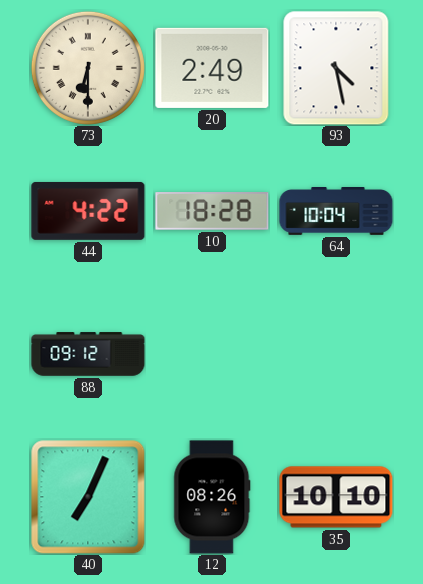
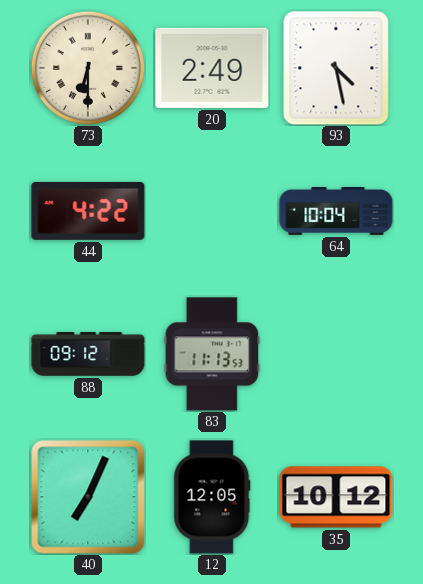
10: 18:28 -> none (212, 211)
83: none -> 11:13 (212, 354)
12: 08:26 -> 12:05 (212, 497)
35: 10:10 -> 10:12 (336, 497)
